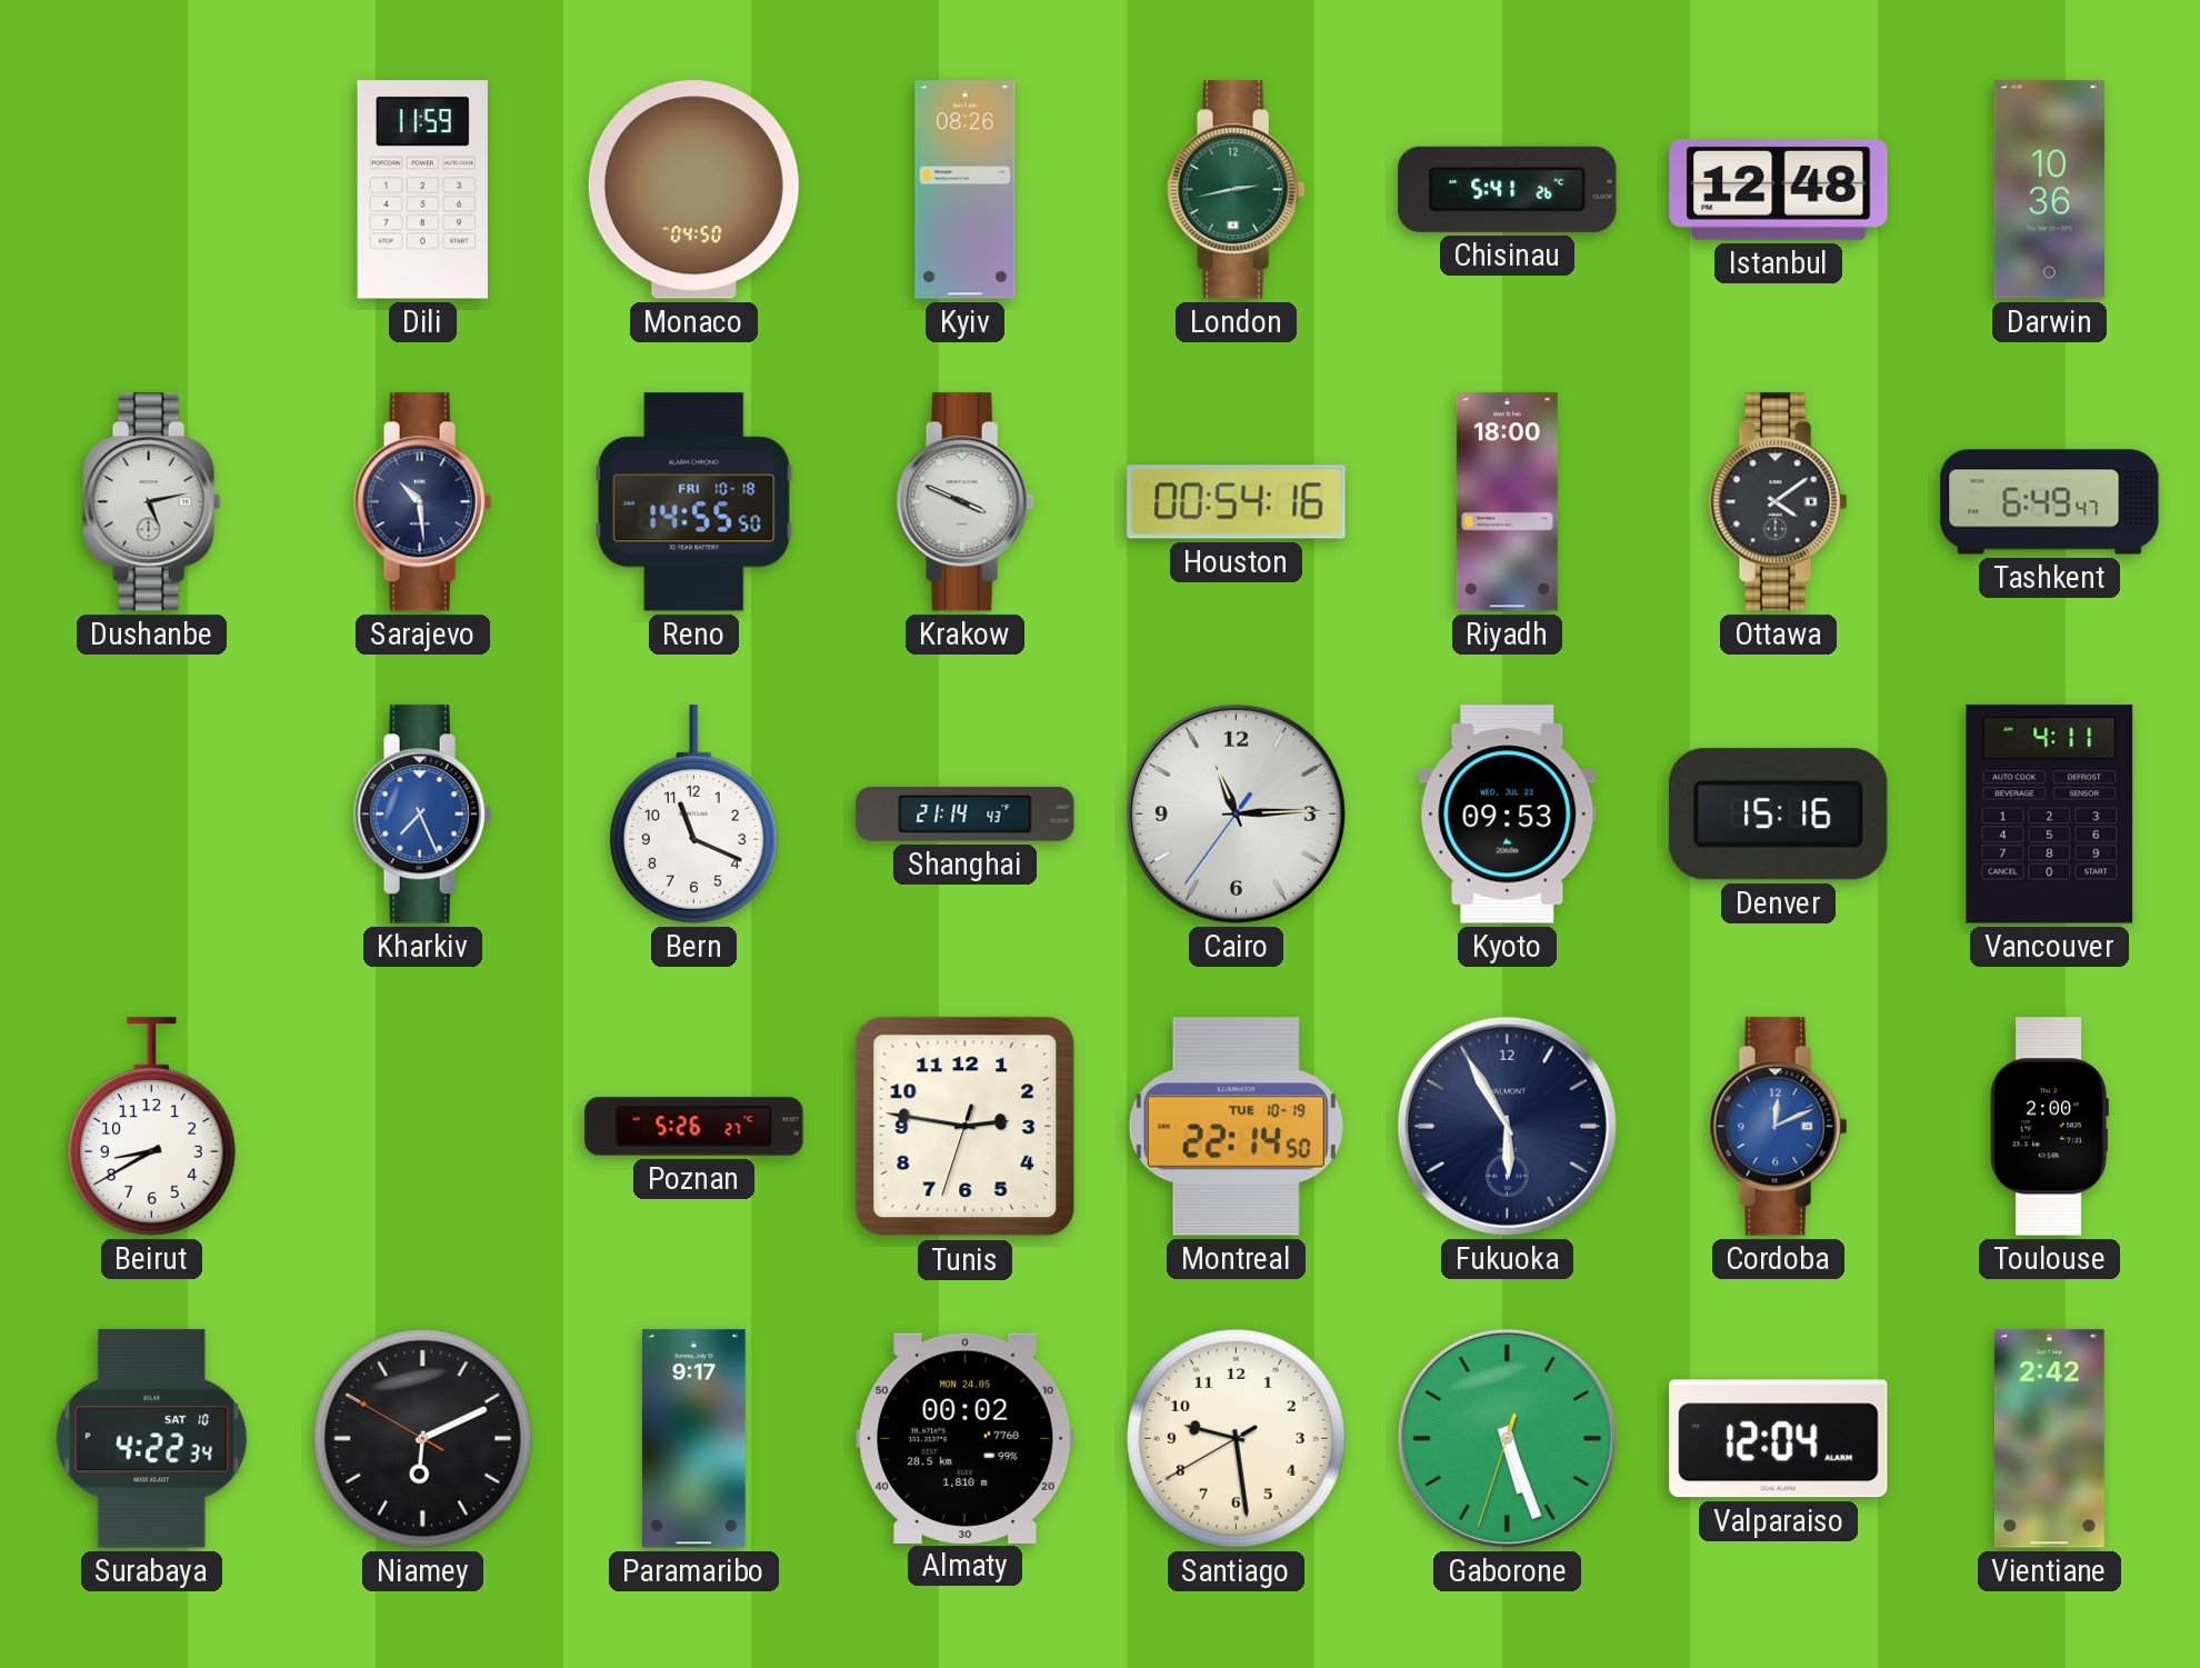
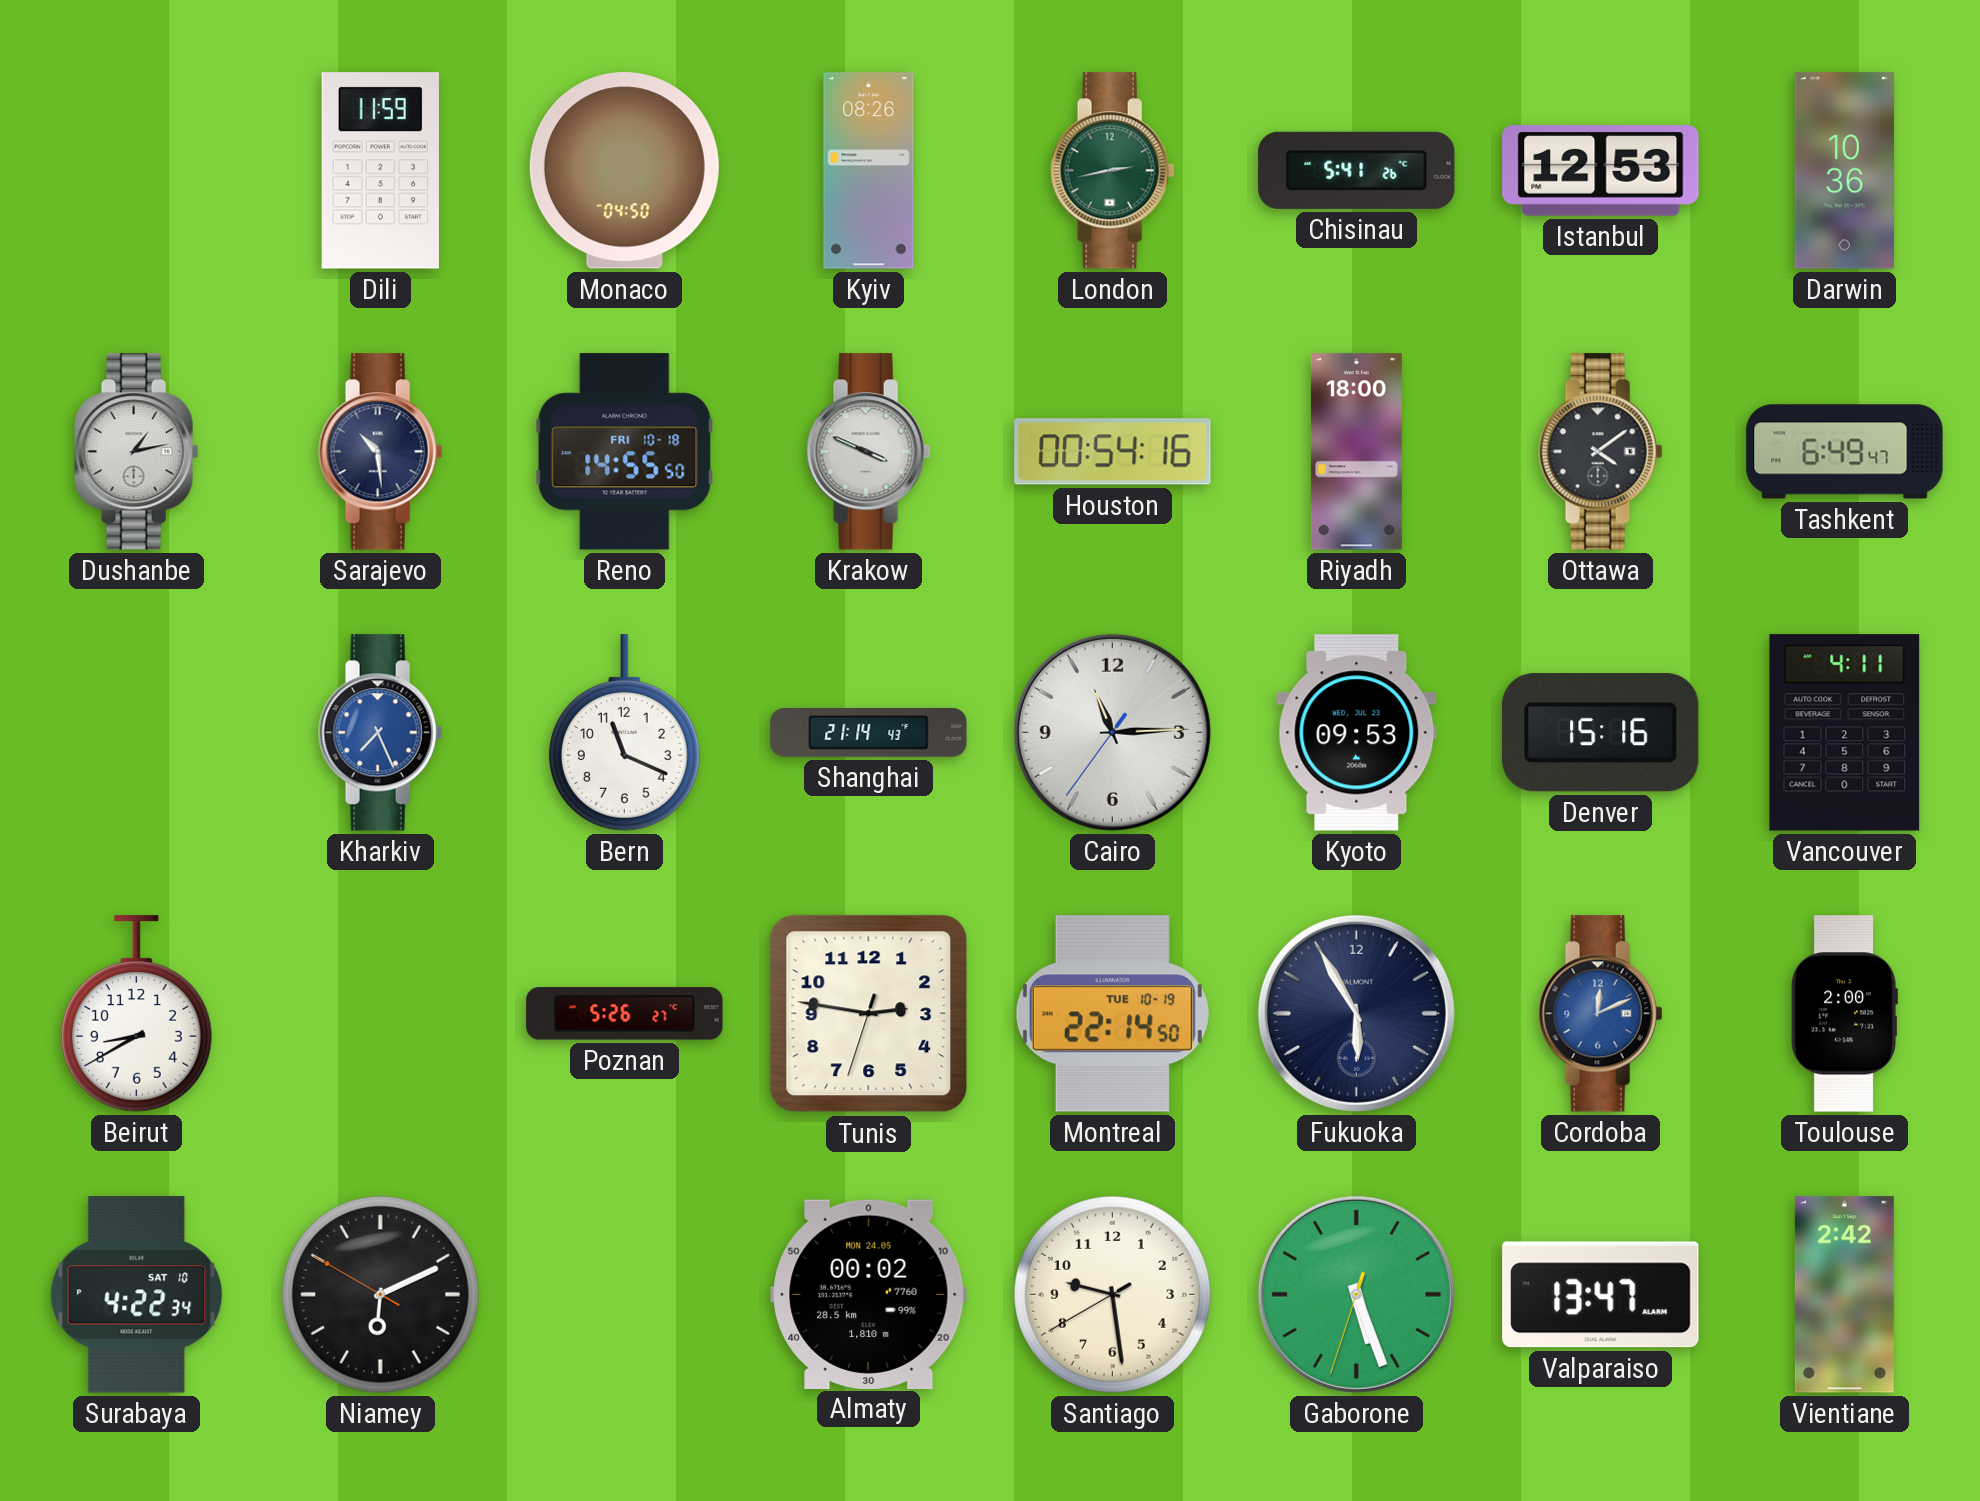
Istanbul: 12:48 -> 12:53 (1601, 171)
Dushanbe: 5:13 -> 1:13 (137, 452)
Paramaribo: 9:17 -> none (693, 1439)
Valparaiso: 12:04 -> 13:47 (1601, 1295)
